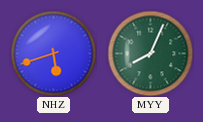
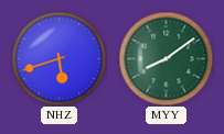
MYY: 8:04 -> 8:09 (166, 58)
